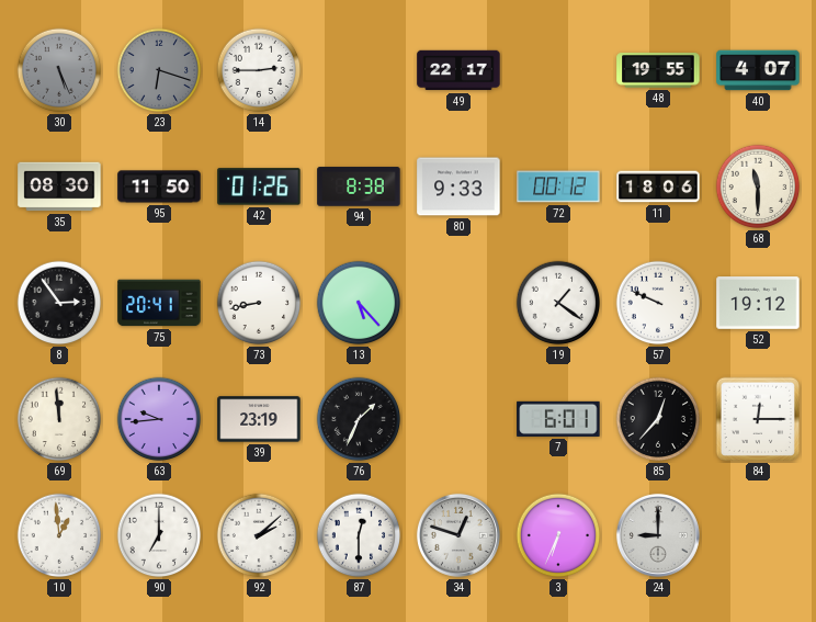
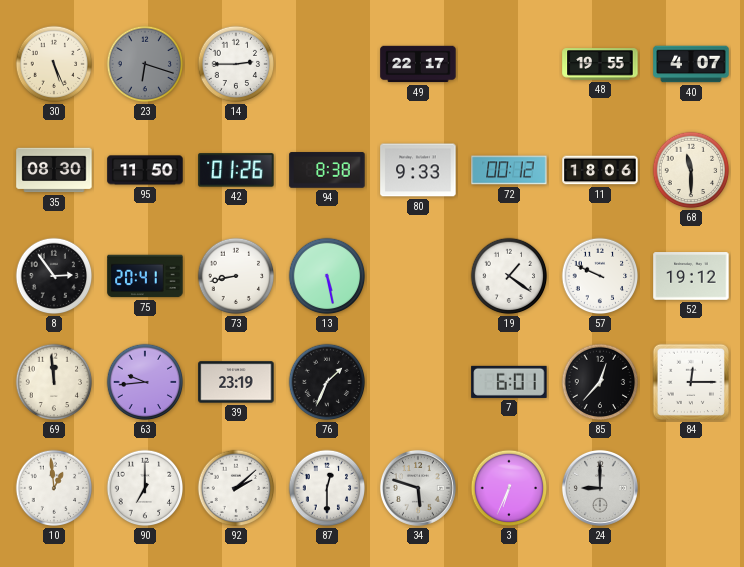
30 dial: grey -> cream (54, 64)
13: 5:23 -> 5:28 (327, 276)
34: 12:48 -> 5:48 (418, 488)
